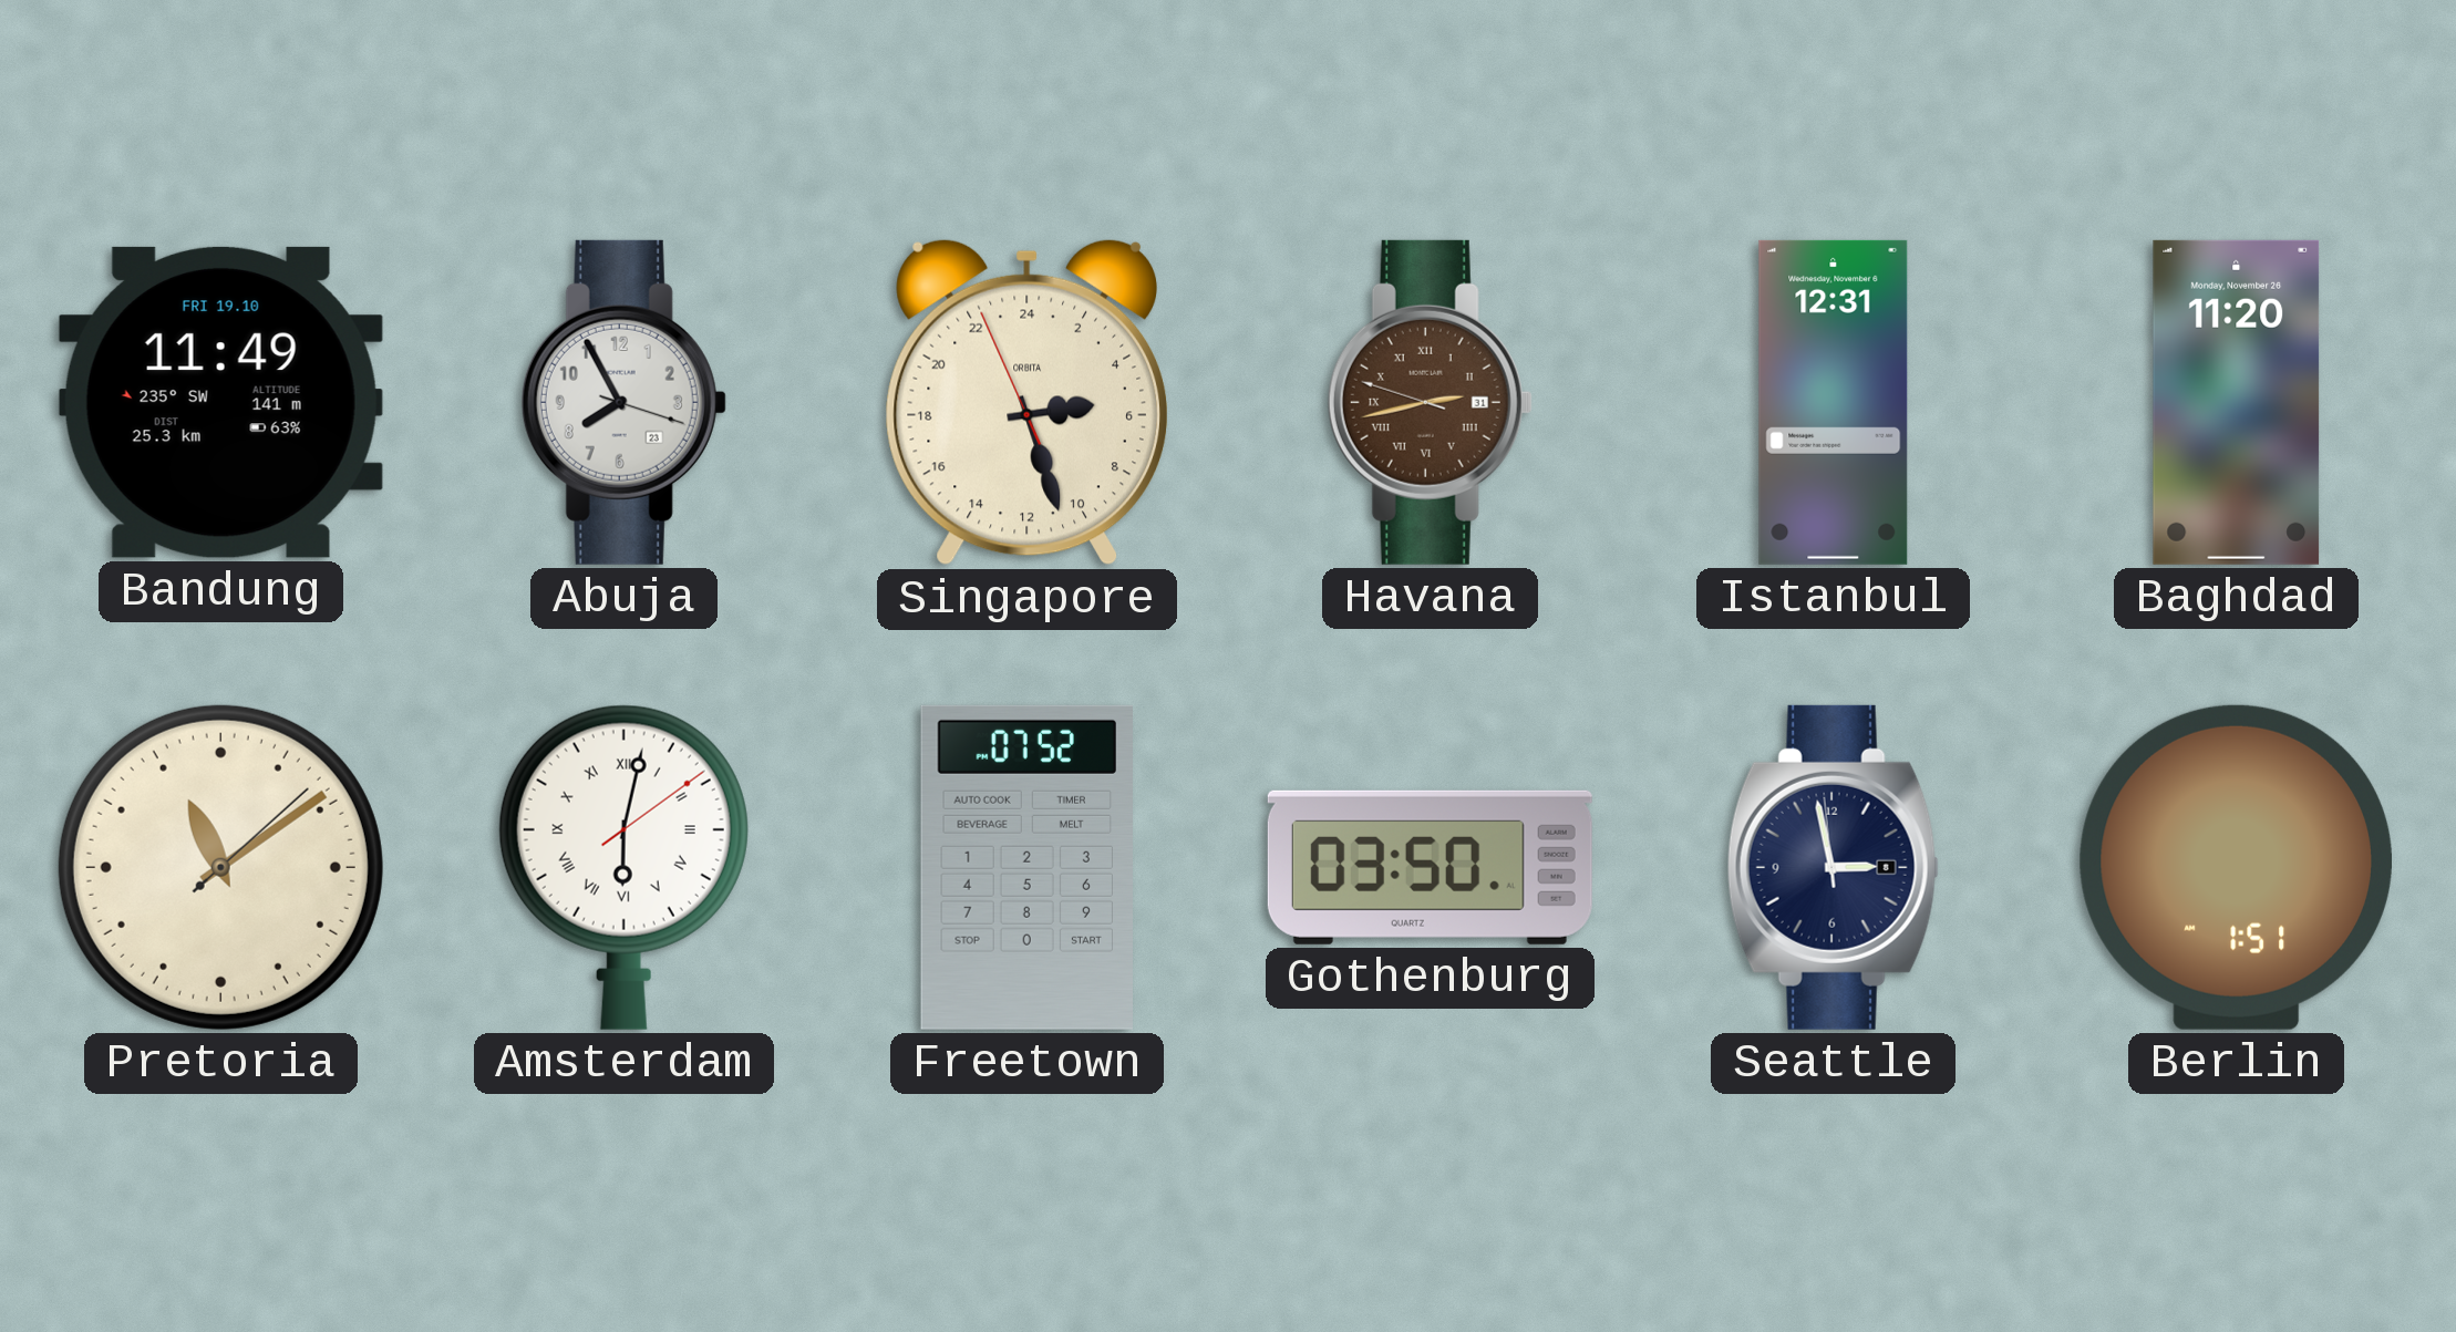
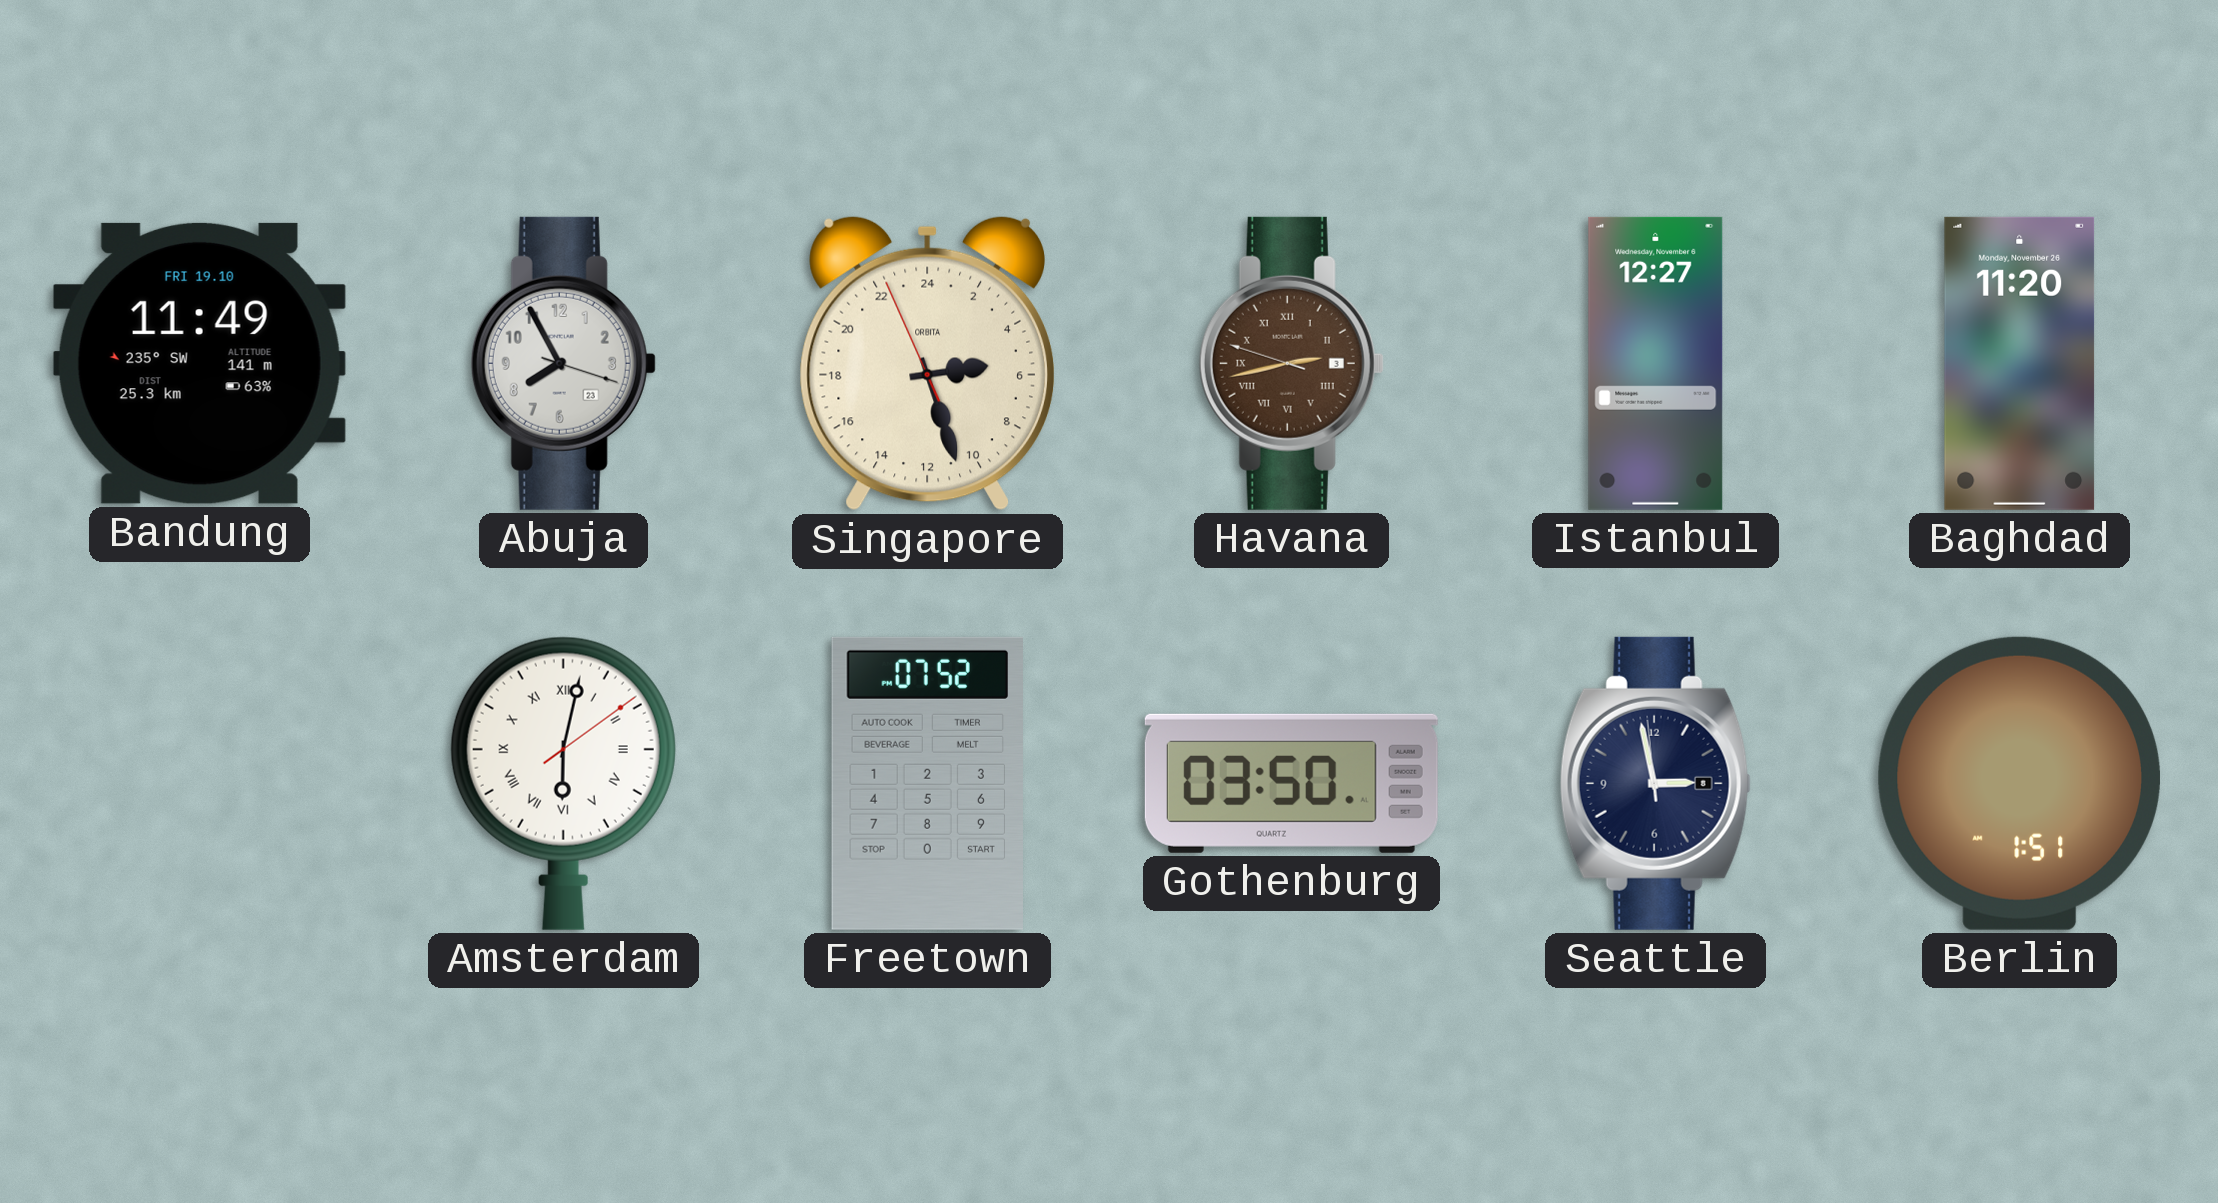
Havana date: 31 -> 3 (1291, 363)
Istanbul: 12:31 -> 12:27 (1656, 363)
Pretoria: 11:09 -> none (220, 867)
